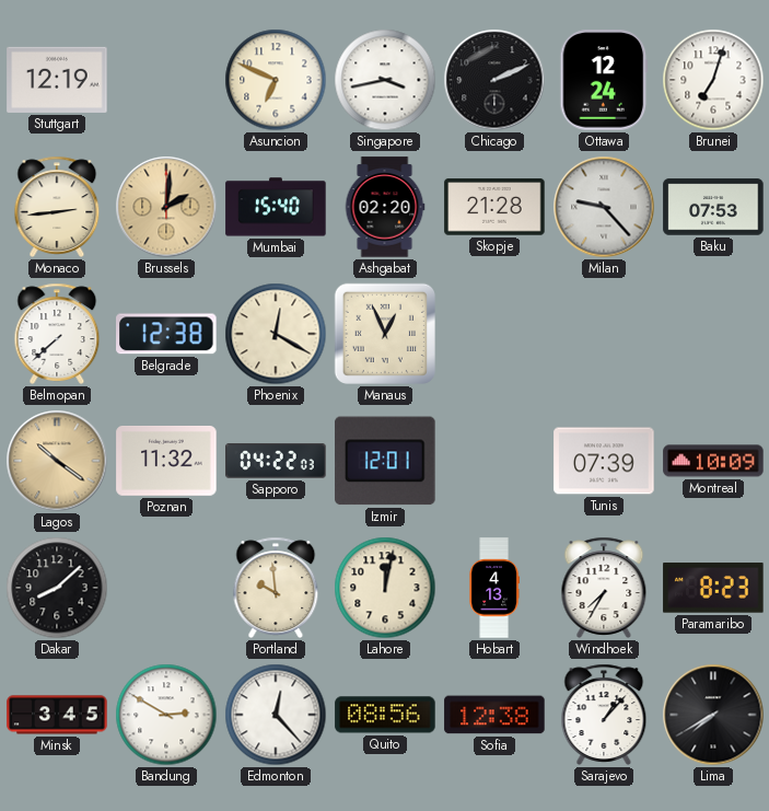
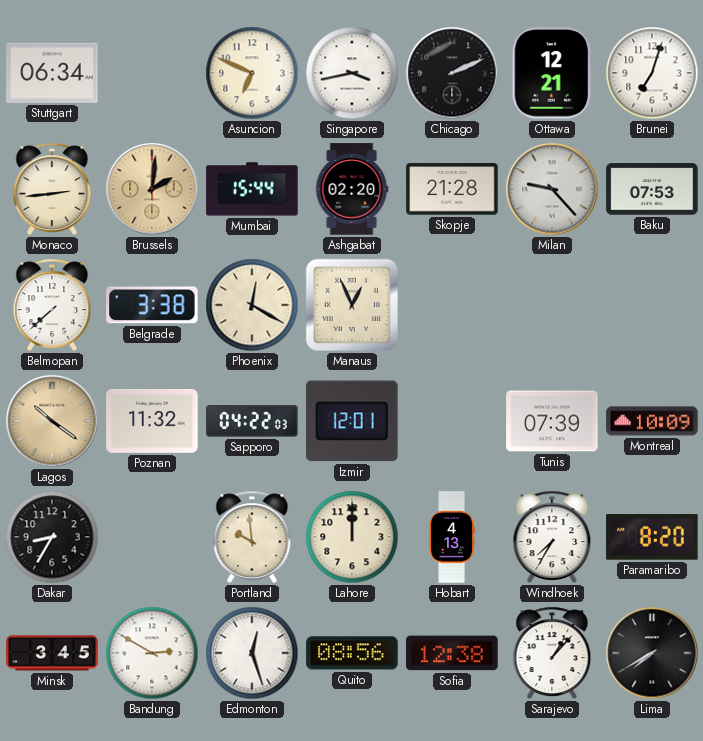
Stuttgart: 12:19 -> 06:34 (52, 73)
Ottawa: 12:24 -> 12:21 (552, 73)
Mumbai: 15:40 -> 15:44 (252, 189)
Belgrade: 12:38 -> 3:38 (152, 305)
Dakar: 8:08 -> 8:35 (52, 537)
Lahore: 12:02 -> 12:00 (352, 537)
Paramaribo: 8:23 -> 8:20 (652, 537)
Edmonton: 12:23 -> 12:27 (252, 653)
